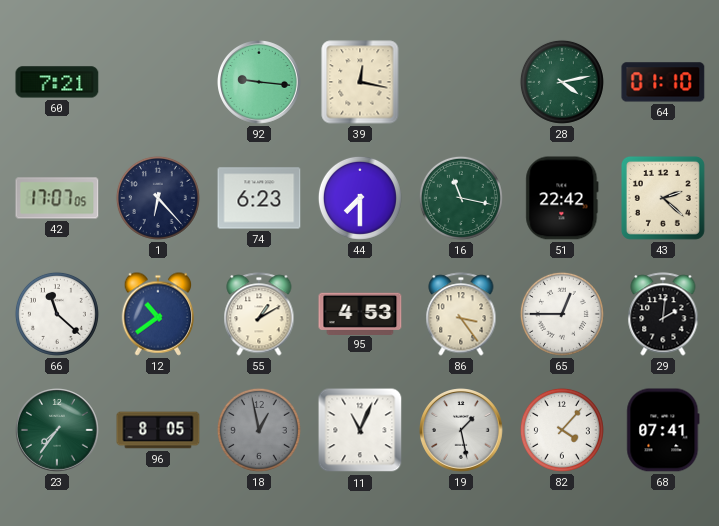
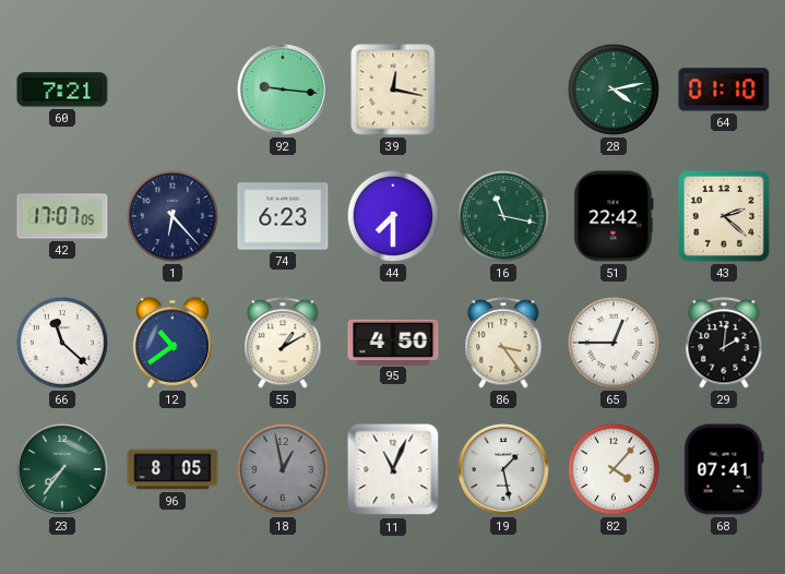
95: 4:53 -> 4:50 (393, 342)
